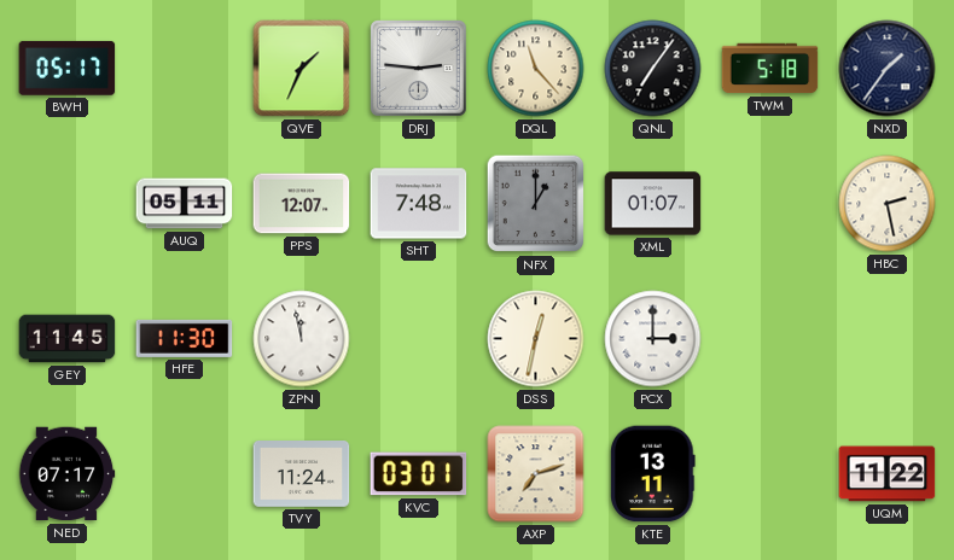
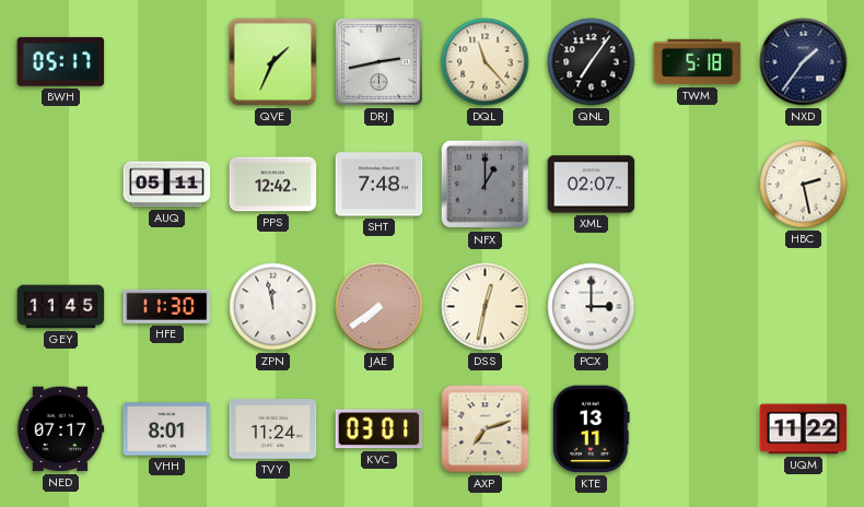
DRJ: 2:46 -> 2:43 (380, 62)
PPS: 12:07 -> 12:42 (273, 185)
XML: 01:07 -> 02:07 (592, 185)
JAE: none -> 7:39 (380, 307)
VHH: none -> 8:01 (167, 429)
